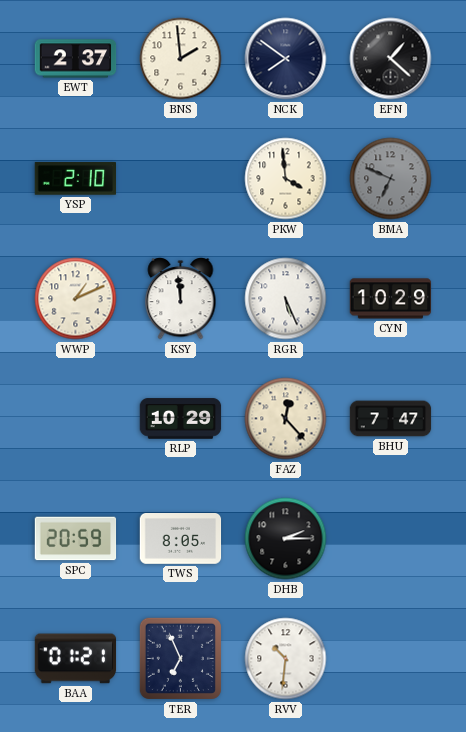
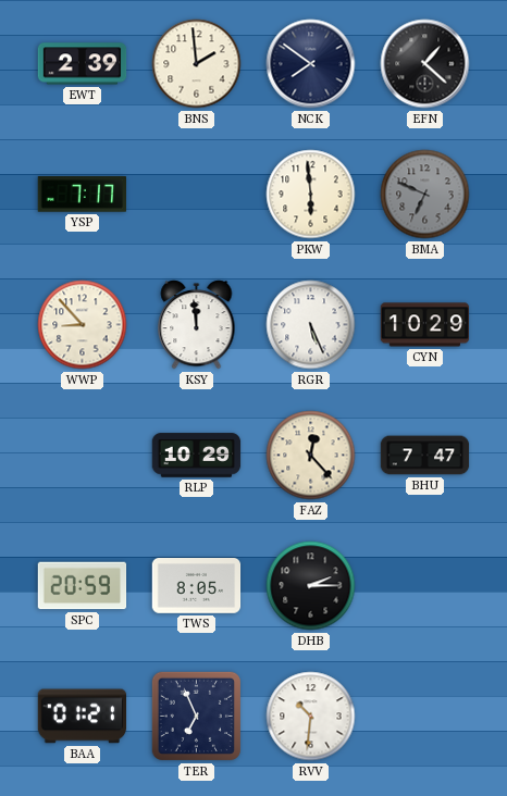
EWT: 2:37 -> 2:39 (83, 64)
YSP: 2:10 -> 7:17 (82, 195)
PKW: 3:59 -> 5:59 (311, 195)
WWP: 1:11 -> 8:53 (83, 325)
